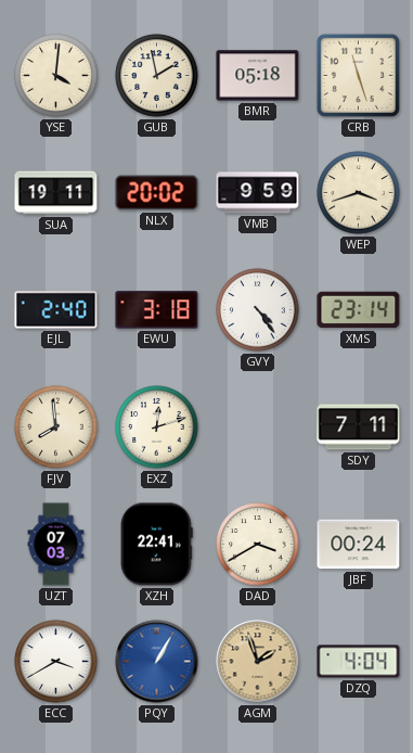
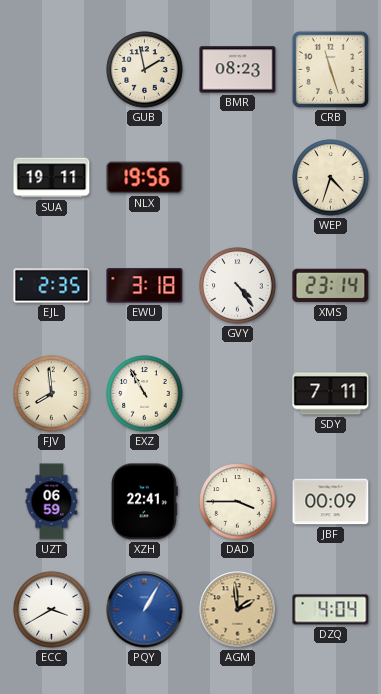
YSE: 4:01 -> none (56, 76)
BMR: 05:18 -> 08:23 (238, 70)
NLX: 20:02 -> 19:56 (145, 178)
VMB: 9:59 -> none (258, 193)
WEP: 3:42 -> 4:33 (331, 178)
EJL: 2:40 -> 2:35 (52, 286)
EXZ: 12:12 -> 10:55 (145, 394)
UZT: 07:03 -> 06:59 (52, 502)
DAD: 3:40 -> 3:45 (238, 502)
JBF: 00:24 -> 00:09 (331, 502)
AGM: 1:57 -> 1:59 (238, 610)
